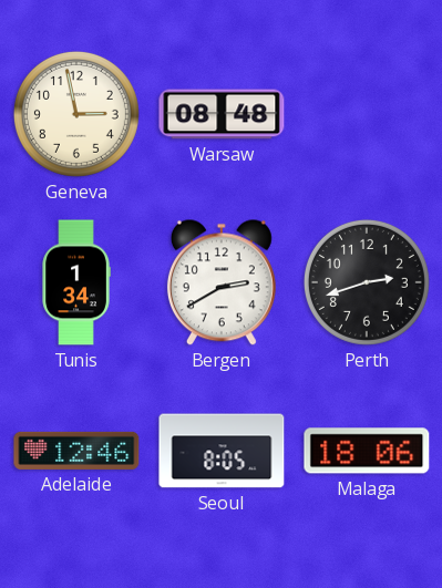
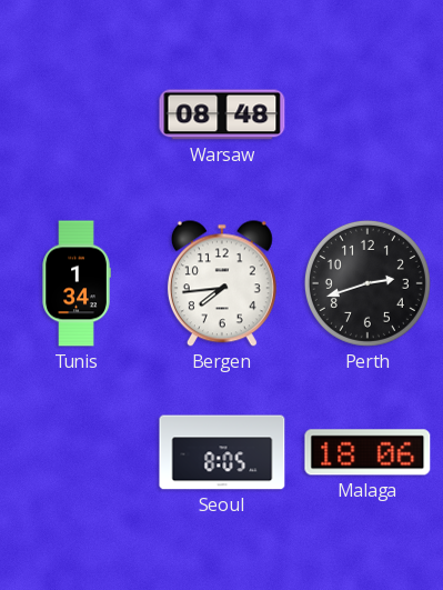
Geneva: 2:58 -> none (76, 114)
Bergen: 2:40 -> 7:44 (222, 283)
Adelaide: 12:46 -> none (76, 451)
